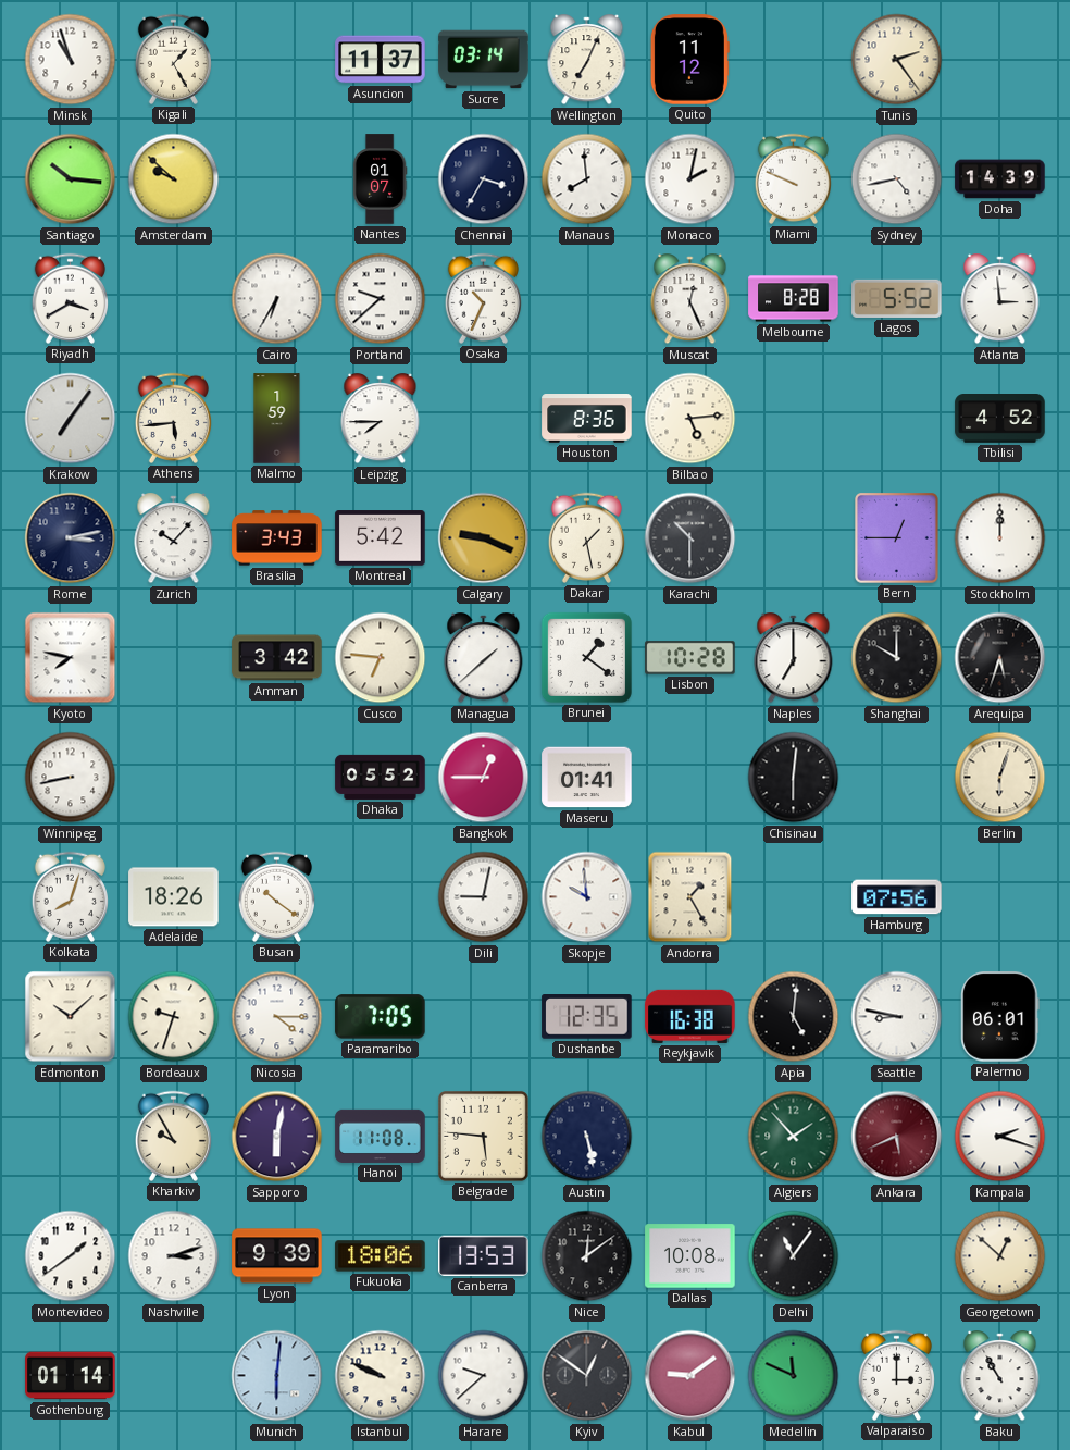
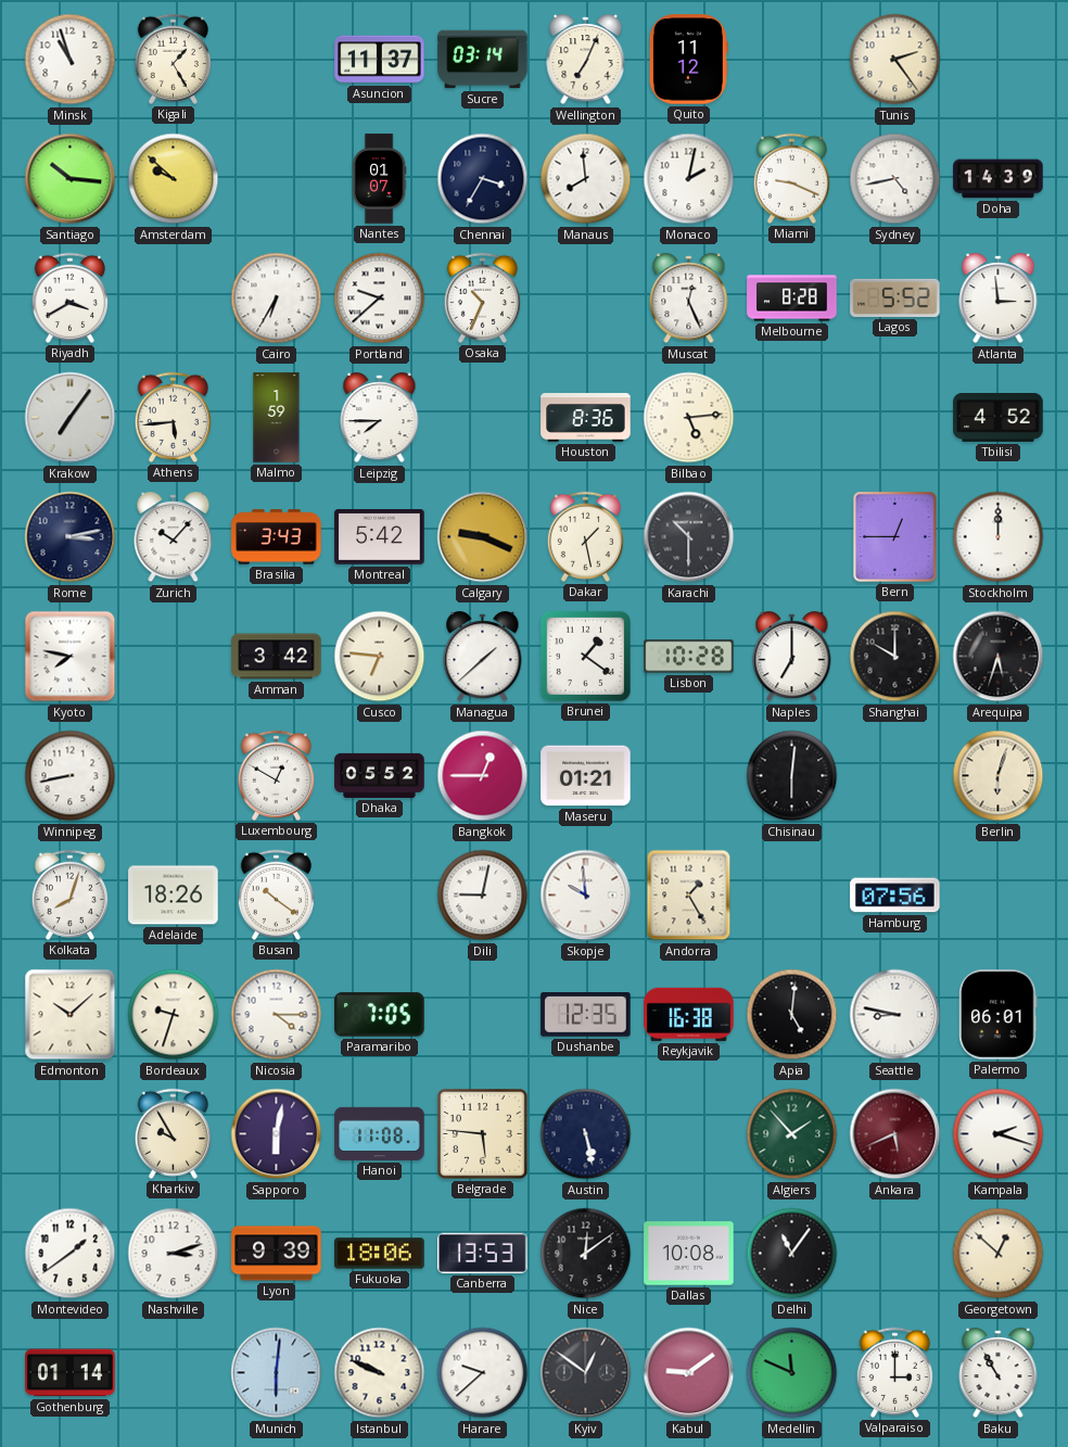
Miami: 9:49 -> 9:19 (791, 178)
Luxembourg: none -> 12:50 (276, 775)
Maseru: 01:41 -> 01:21 (586, 776)
